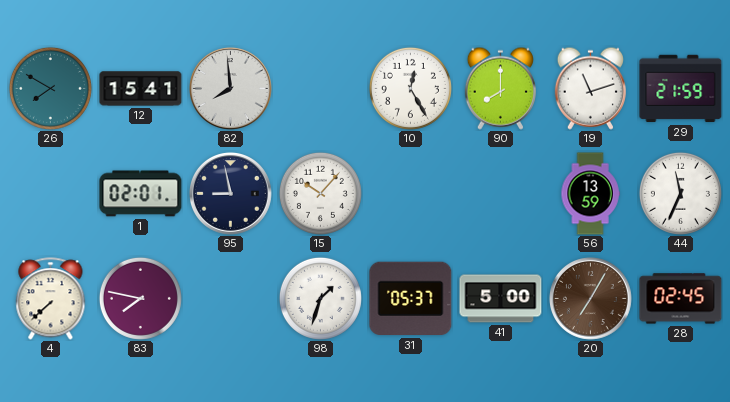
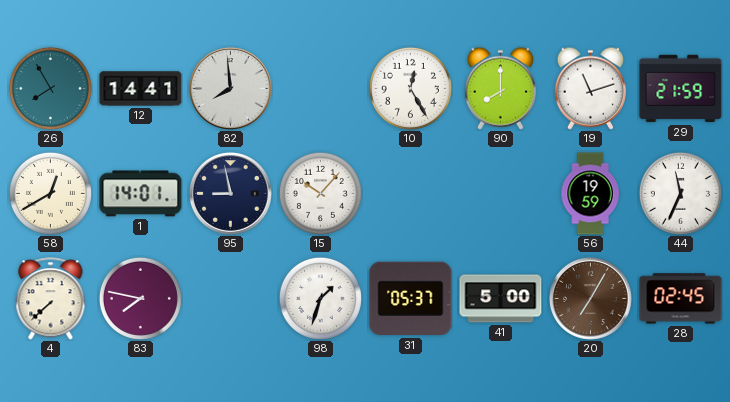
26: 7:50 -> 7:55 (50, 88)
12: 15:41 -> 14:41 (141, 89)
58: none -> 12:40 (50, 193)
1: 02:01 -> 14:01 (141, 194)
56: 13:59 -> 19:59 (590, 194)
